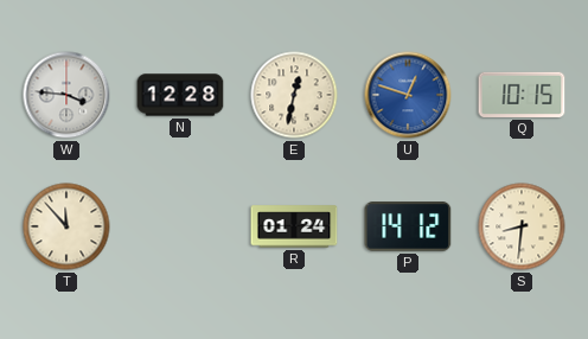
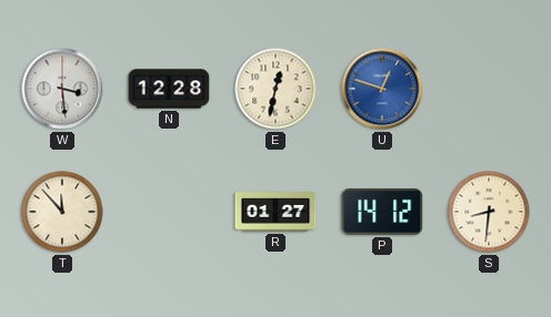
W: 3:46 -> 3:29 (62, 89)
Q: 10:15 -> none (522, 95)
R: 01:24 -> 01:27 (275, 212)
